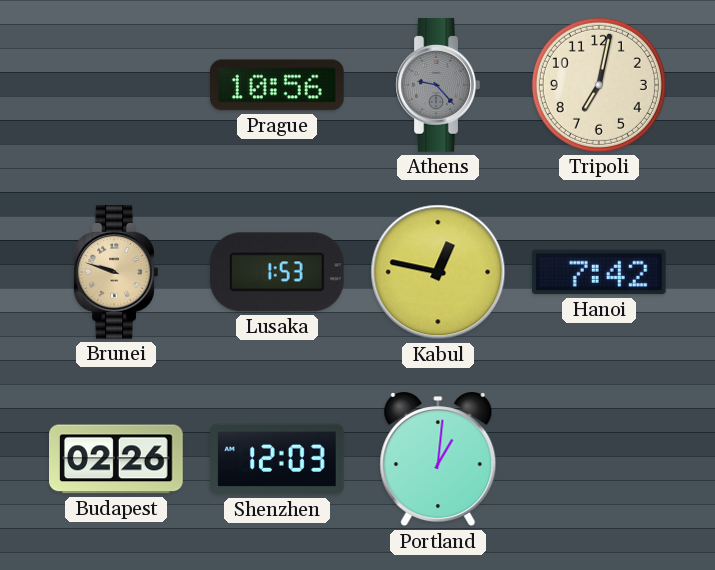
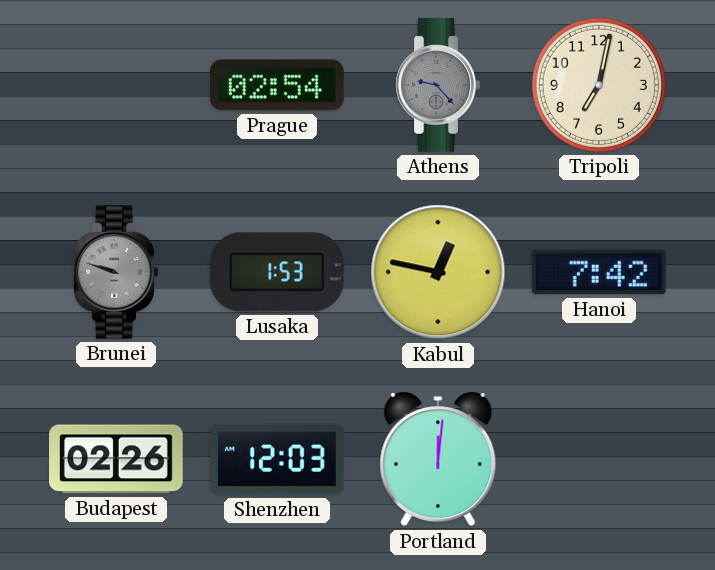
Prague: 10:56 -> 02:54 (278, 85)
Brunei dial: champagne -> grey (116, 272)
Portland: 1:01 -> 12:01 (438, 460)
